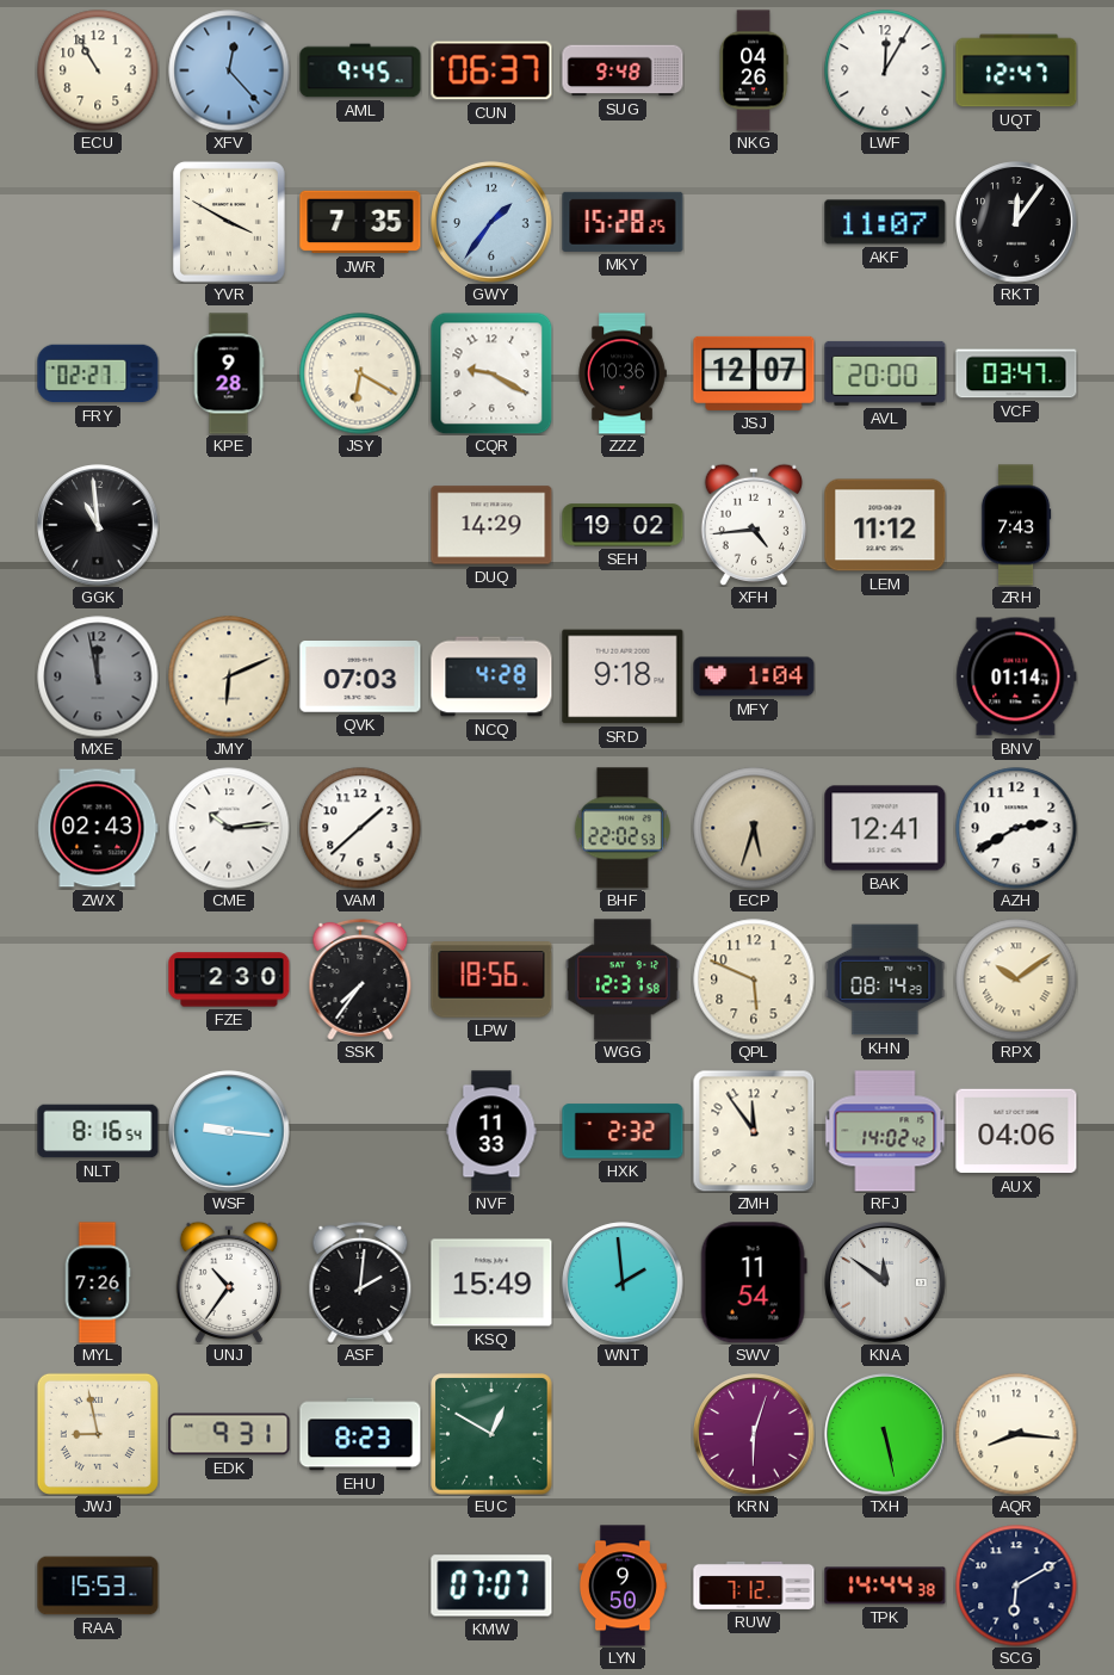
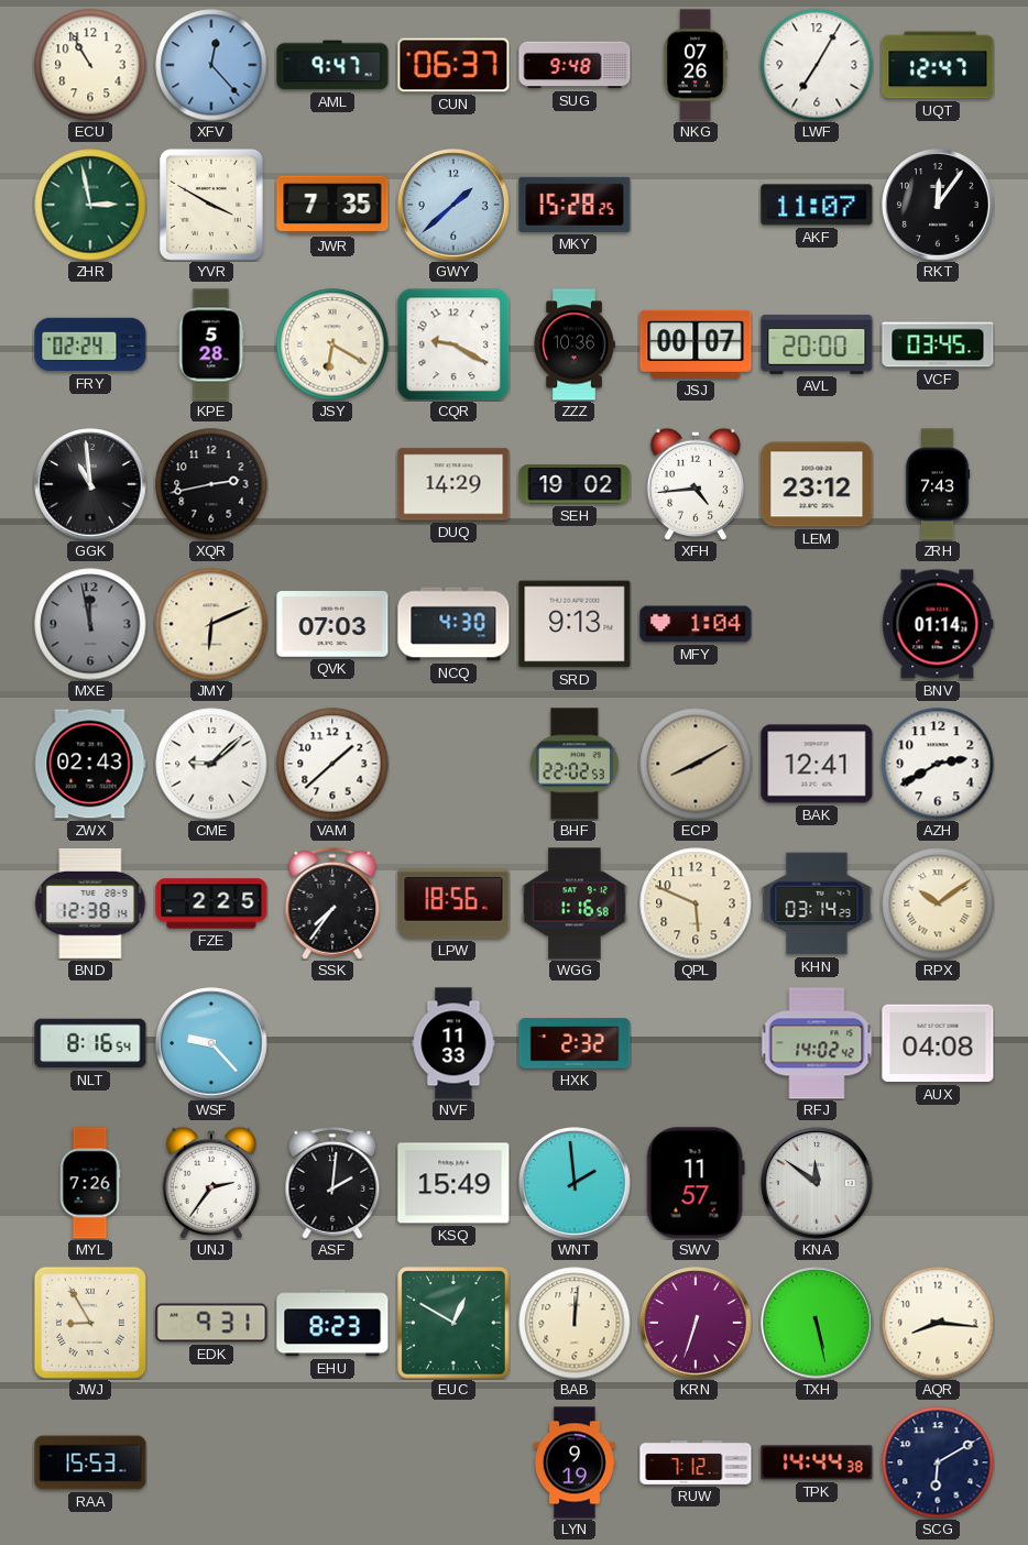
AML: 9:45 -> 9:47 (332, 65)
NKG: 04:26 -> 07:26 (696, 65)
LWF: 12:05 -> 7:05 (817, 65)
ZHR: none -> 2:58 (90, 205)
GWY: 1:36 -> 1:38 (453, 205)
FRY: 02:27 -> 02:24 (90, 344)
KPE: 9:28 -> 5:28 (211, 344)
JSJ: 12:07 -> 00:07 (696, 344)
VCF: 03:47 -> 03:45 (938, 344)
XQR: none -> 2:43 (211, 484)
LEM: 11:12 -> 23:12 (817, 484)
NCQ: 4:28 -> 4:30 (453, 624)
SRD: 9:18 -> 9:13 (575, 624)
CME: 10:14 -> 9:08 (211, 764)
ECP: 5:33 -> 8:10 (696, 764)
BND: none -> 12:38 (90, 903)
FZE: 2:30 -> 2:25 (211, 903)
WGG: 12:31 -> 1:16 (575, 903)
KHN: 08:14 -> 03:14 (817, 903)
WSF: 9:16 -> 9:23 (211, 1043)
ZMH: 11:54 -> none (754, 1131)
AUX: 04:06 -> 04:08 (938, 1043)
UNJ: 10:36 -> 2:36 (210, 1183)
SWV: 11:54 -> 11:57 (696, 1183)
JWJ: 8:58 -> 8:55 (90, 1323)
BAB: none -> 12:01 (575, 1323)
KRN: 6:03 -> 6:33 (696, 1323)
KMW: 07:07 -> none (491, 1586)
LYN: 9:50 -> 9:19 (575, 1462)
